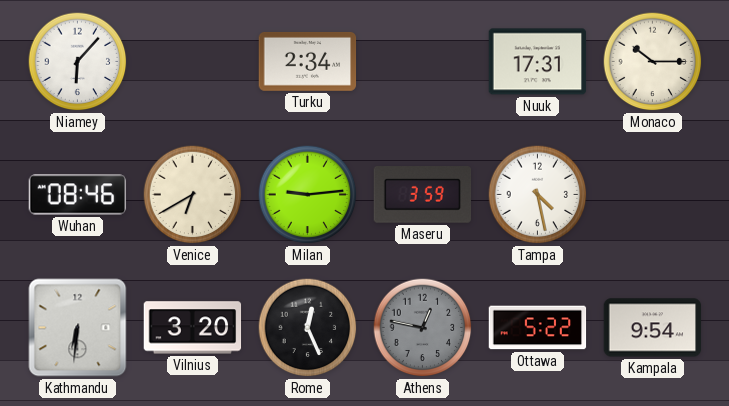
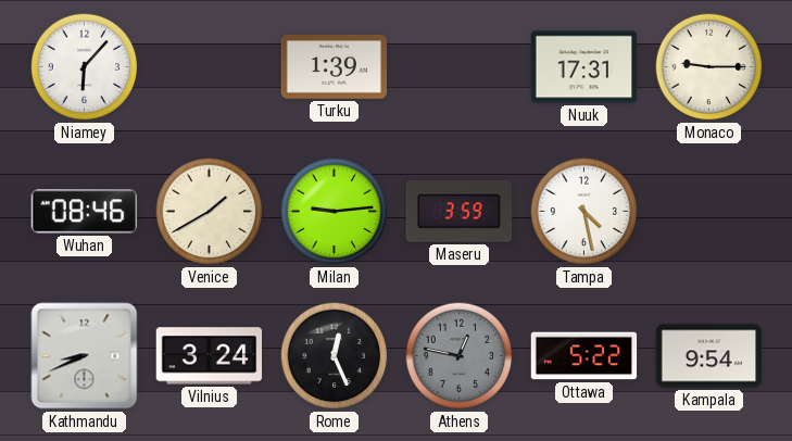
Turku: 2:34 -> 1:39 (335, 66)
Monaco: 10:15 -> 9:15 (709, 67)
Venice: 6:40 -> 1:40 (210, 212)
Kathmandu: 6:31 -> 8:41 (85, 356)
Vilnius: 3:20 -> 3:24 (210, 356)
